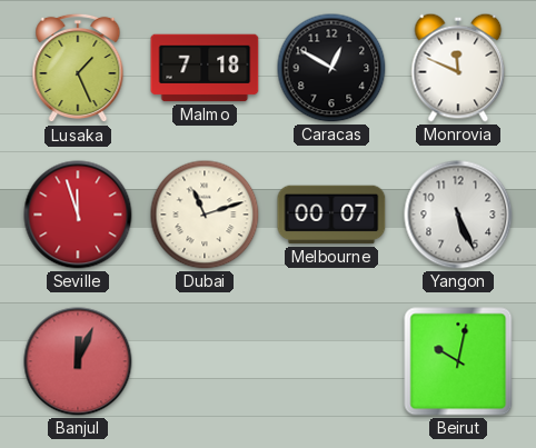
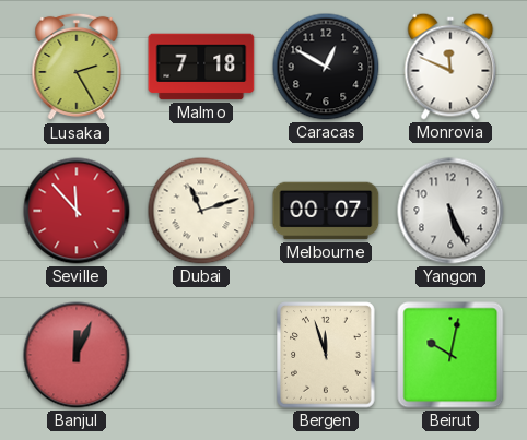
Lusaka: 1:26 -> 2:25 (77, 67)
Seville: 11:57 -> 11:53 (77, 211)
Bergen: none -> 11:57 (326, 355)
